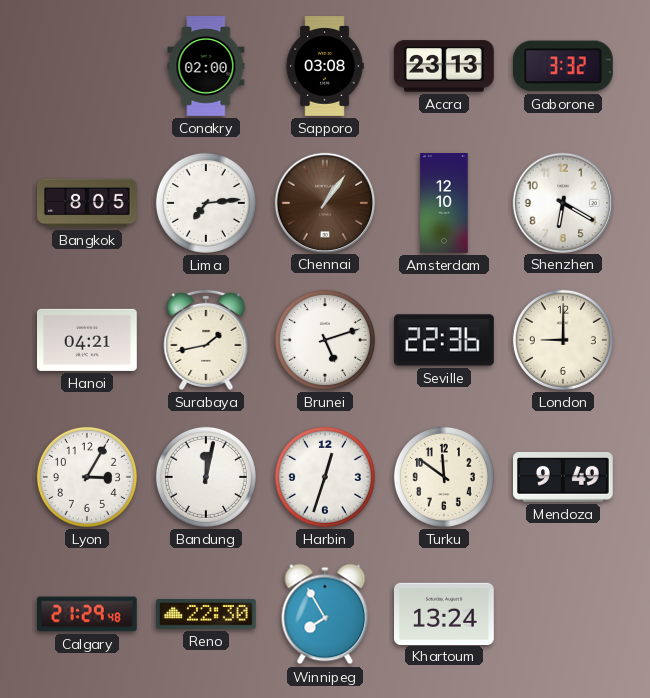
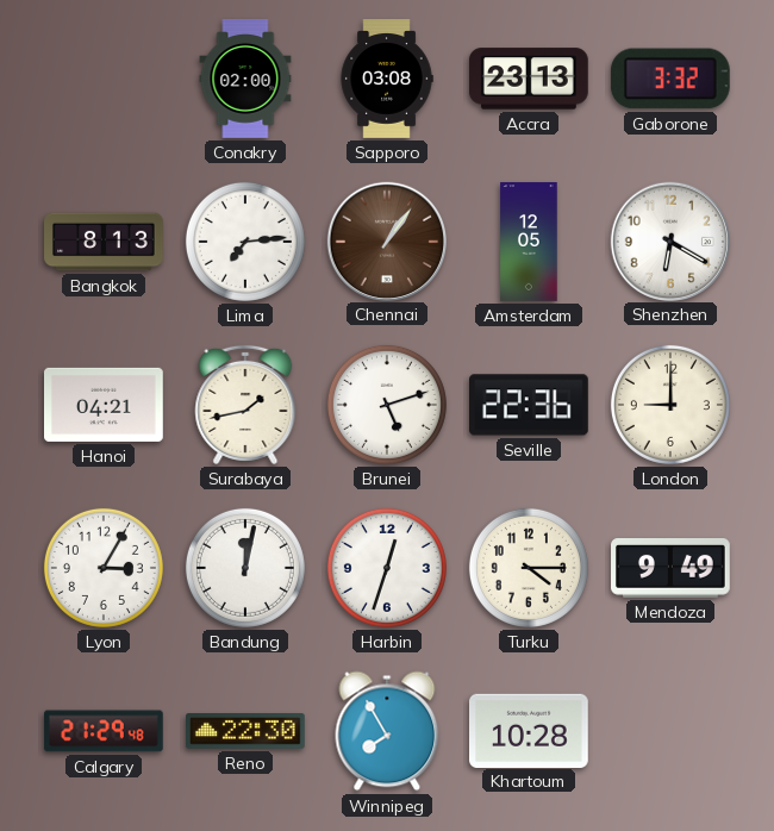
Bangkok: 8:05 -> 8:13 (104, 242)
Amsterdam: 12:10 -> 12:05 (529, 242)
Turku: 11:51 -> 4:15 (529, 568)
Khartoum: 13:24 -> 10:28 (530, 730)
